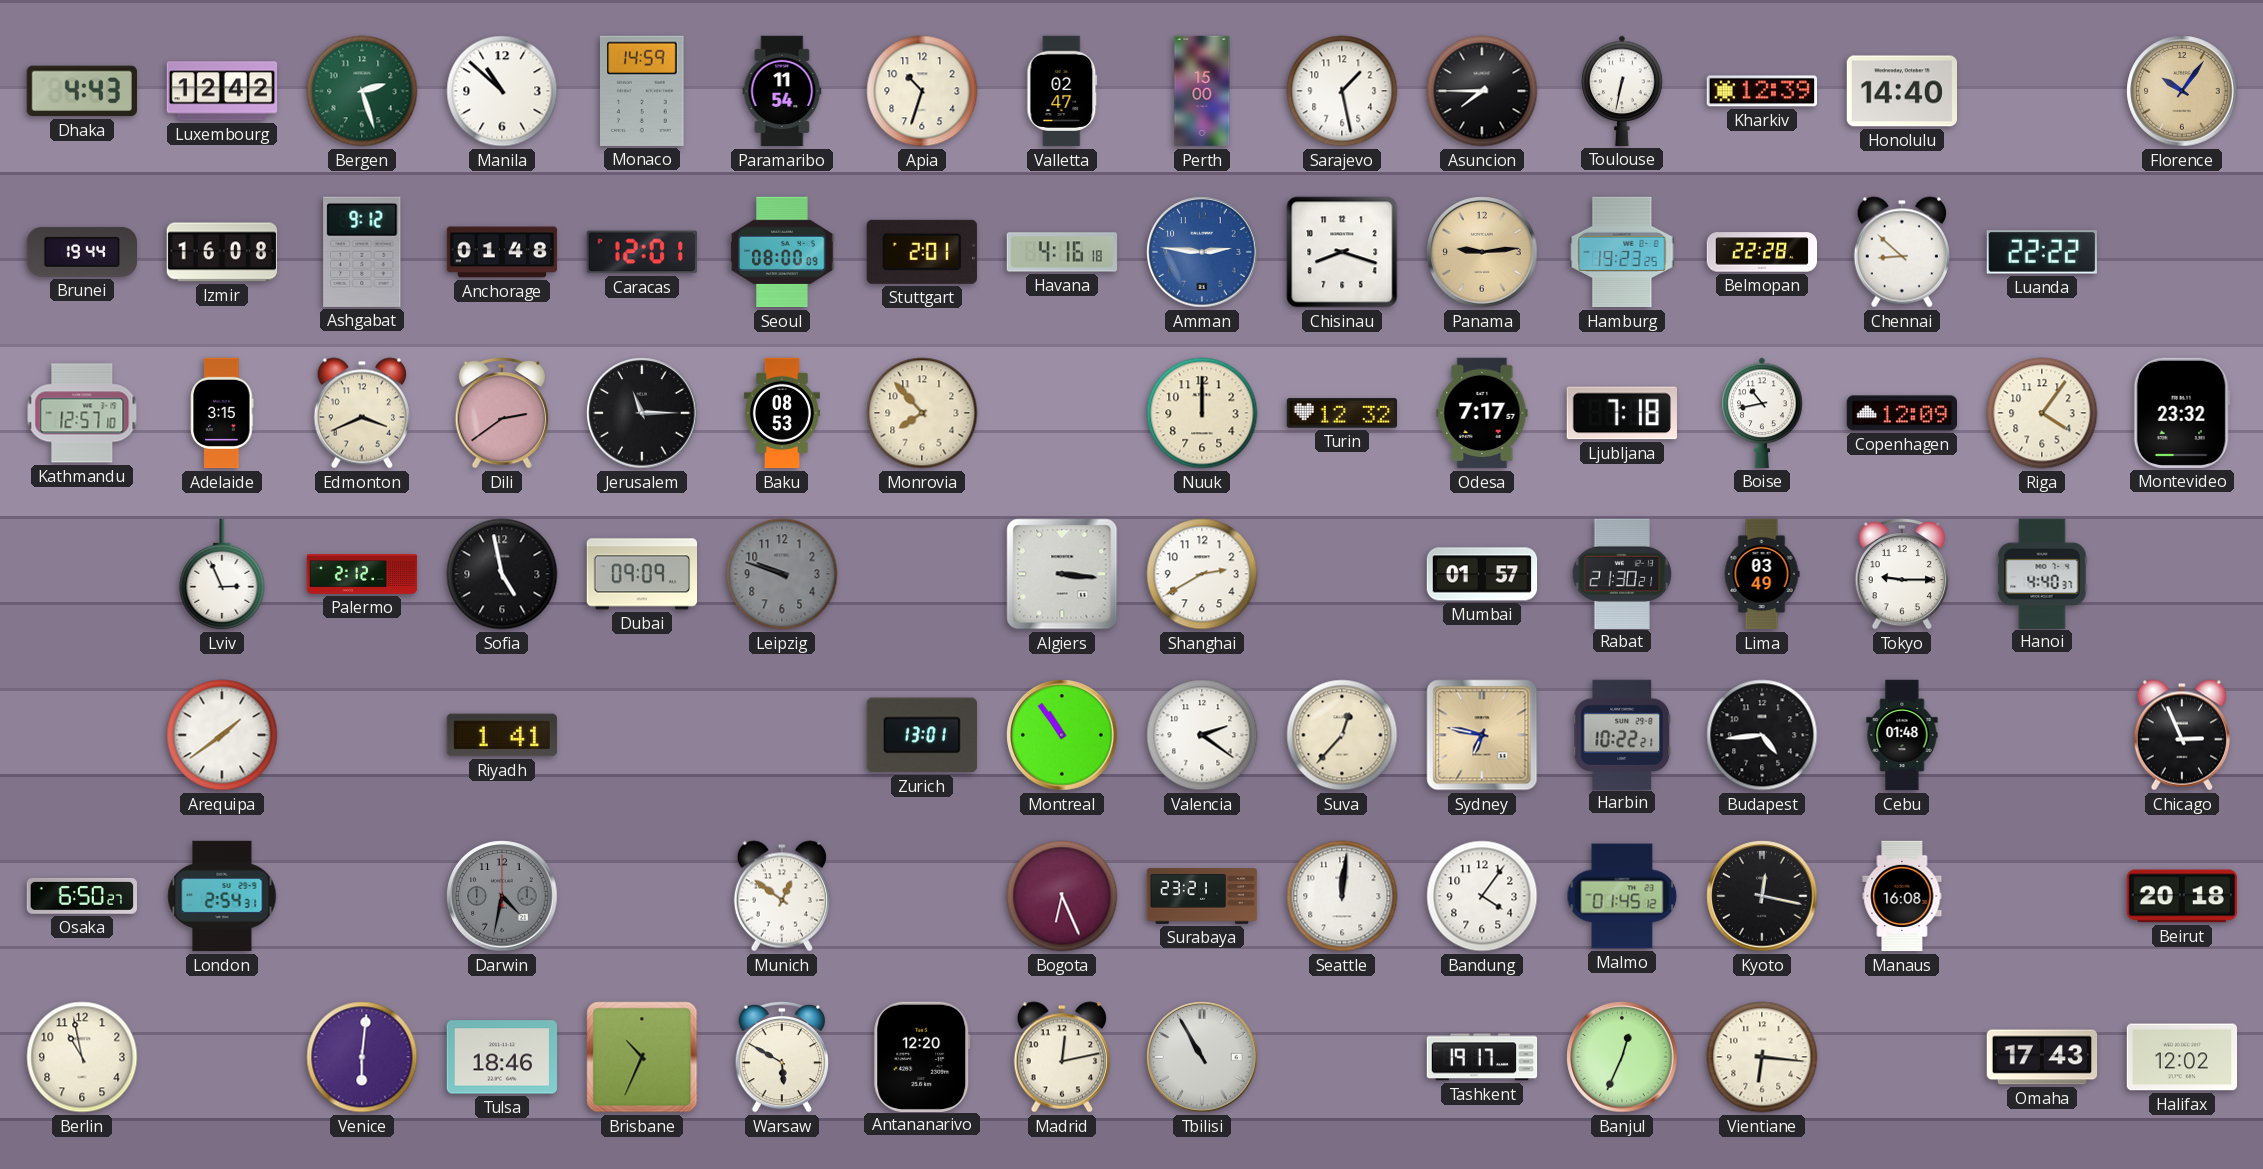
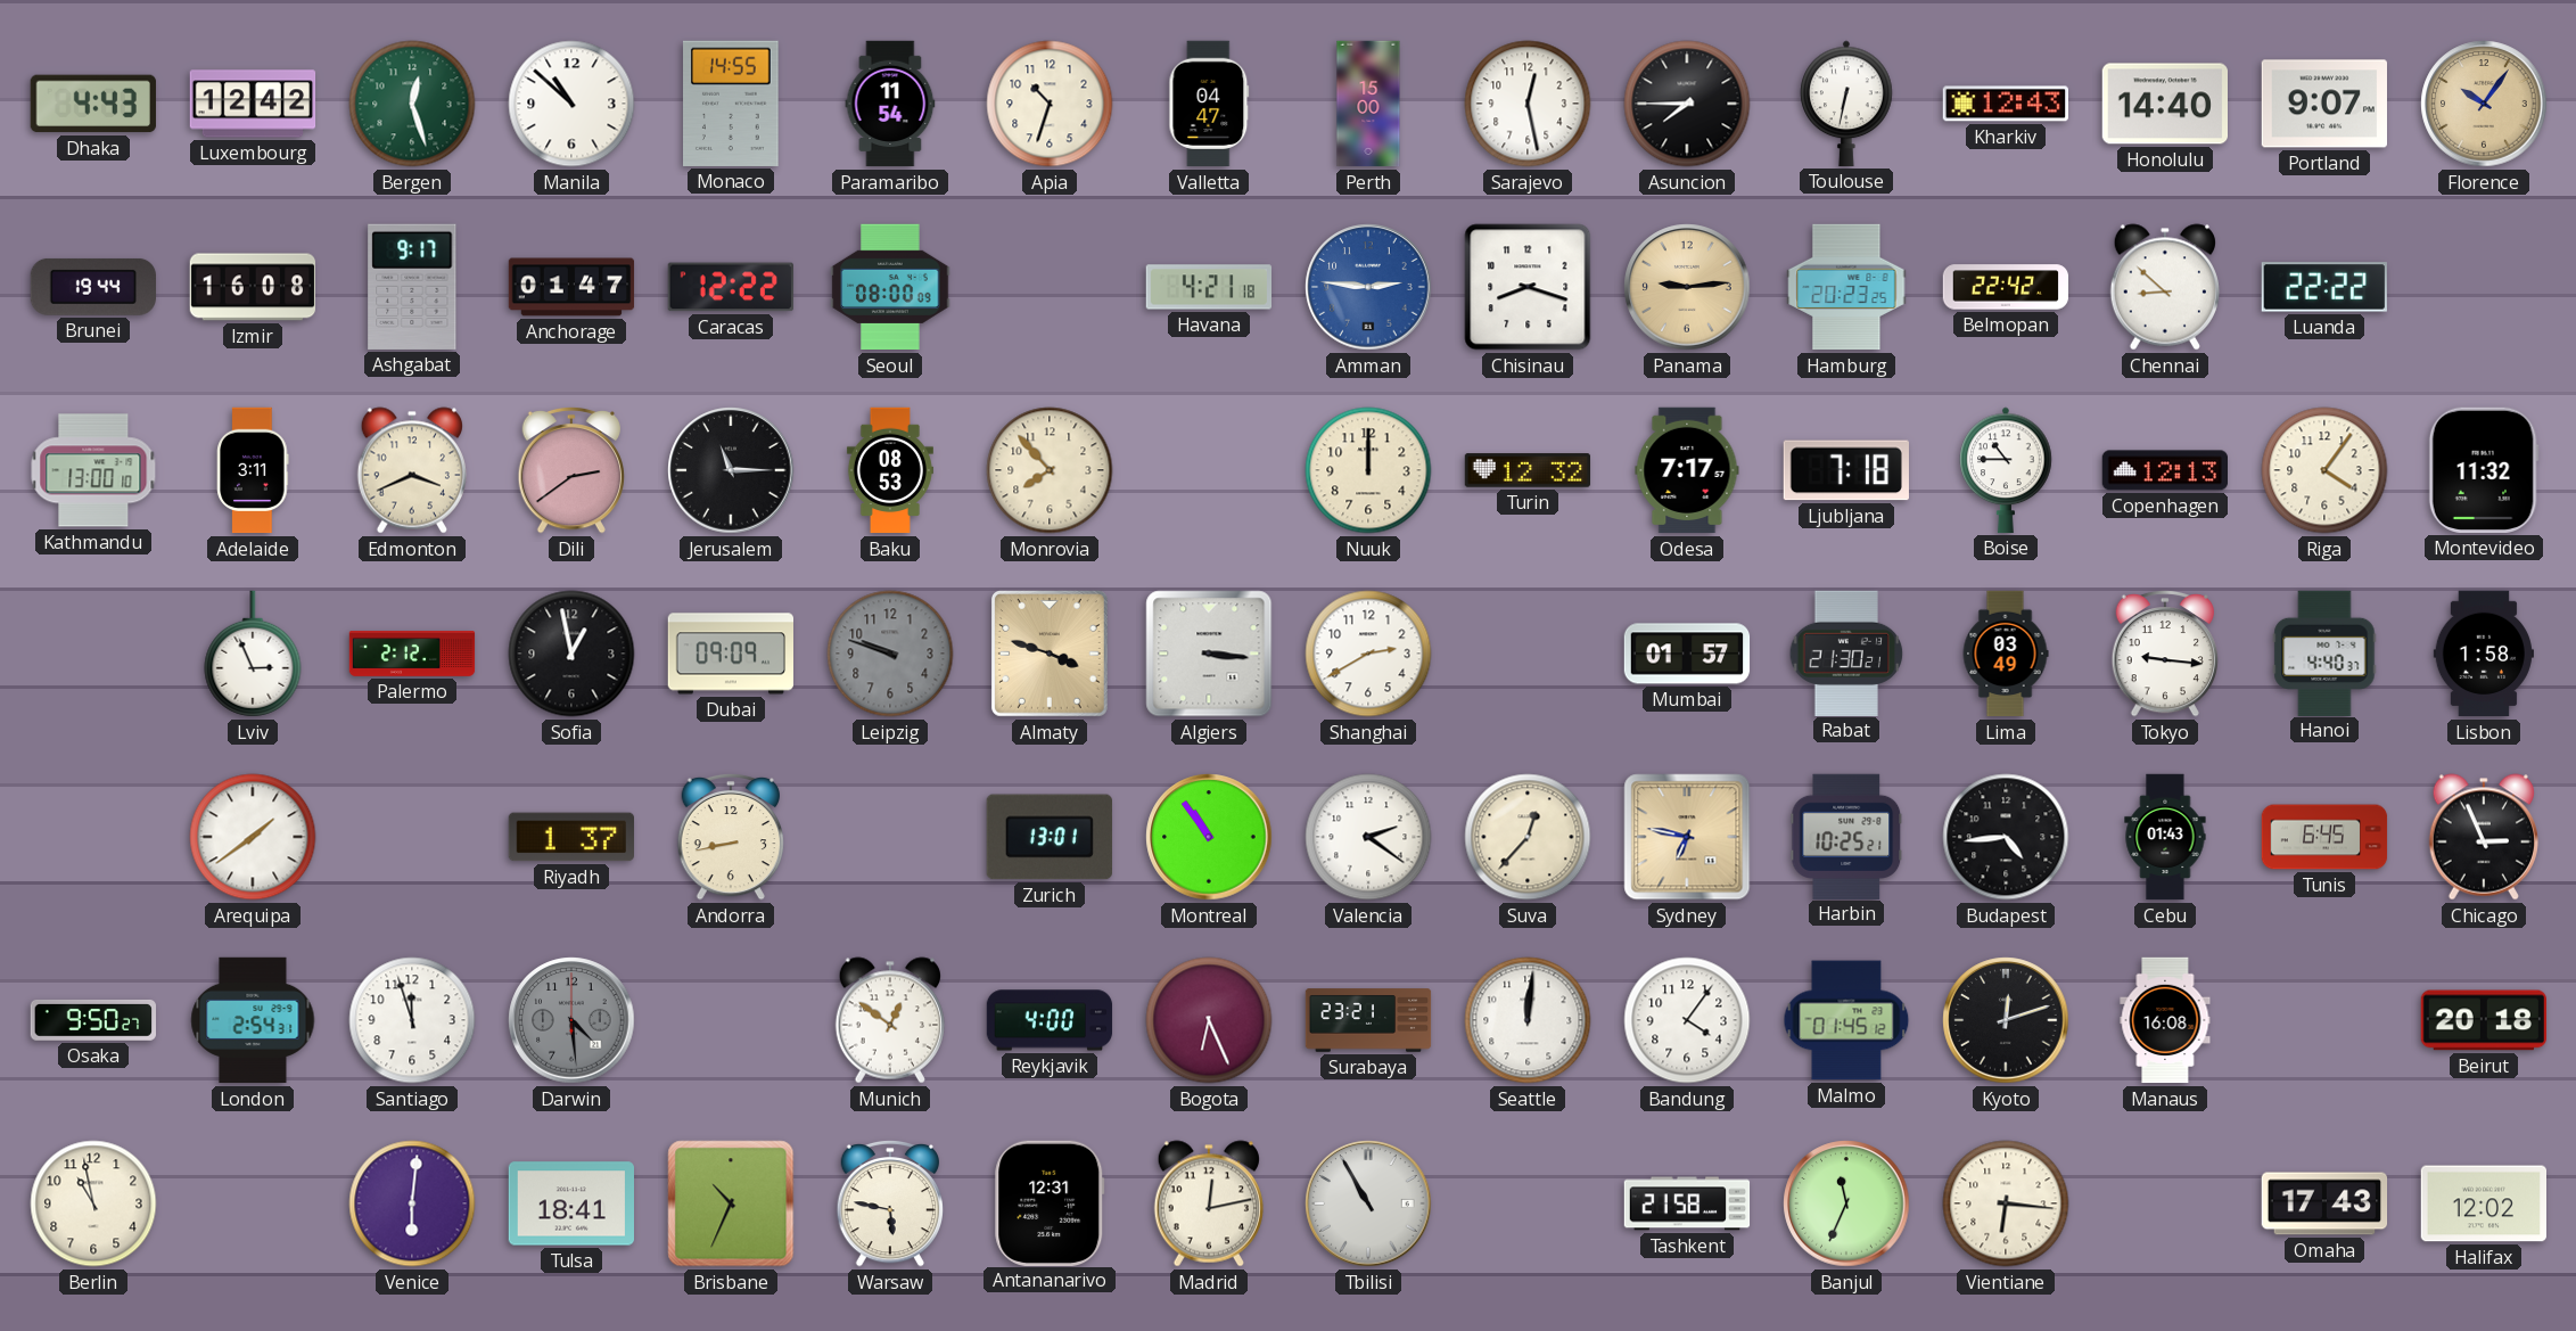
Bergen: 2:27 -> 12:27 (412, 104)
Monaco: 14:59 -> 14:55 (732, 104)
Valletta: 02:47 -> 04:47 (1209, 104)
Sarajevo: 1:28 -> 12:28 (1528, 104)
Kharkiv: 12:39 -> 12:43 (2005, 104)
Portland: none -> 9:07 (2323, 104)
Ashgabat: 9:12 -> 9:17 (412, 287)
Anchorage: 01:48 -> 01:47 (571, 287)
Caracas: 12:01 -> 12:22 (731, 287)
Stuttgart: 2:01 -> none (922, 252)
Havana: 4:16 -> 4:21 (1209, 287)
Hamburg: 19:23 -> 20:23 (1846, 287)
Belmopan: 22:28 -> 22:42 (2006, 287)
Kathmandu: 12:57 -> 13:00 (93, 470)
Adelaide: 3:15 -> 3:11 (253, 470)
Boise: 10:43 -> 10:45 (2006, 470)
Copenhagen: 12:09 -> 12:13 (2164, 470)
Montevideo: 23:32 -> 11:32 (2484, 470)
Sofia: 4:58 -> 12:58 (571, 654)
Almaty: none -> 3:48 (1050, 654)
Tokyo: 9:15 -> 9:16 (2164, 654)
Lisbon: none -> 1:58 (2484, 654)
Riyadh: 1:41 -> 1:37 (570, 837)
Andorra: none -> 8:43 (730, 837)
Harbin: 10:22 -> 10:25 (1846, 836)
Cebu: 01:48 -> 01:43 (2165, 837)
Tunis: none -> 6:45 (2324, 837)
Osaka: 6:50 -> 9:50 (92, 1020)
Santiago: none -> 11:57 (412, 1020)
Darwin: 4:32 -> 4:29 (571, 1020)
Reykjavik: none -> 4:00 (1050, 1020)
Kyoto: 12:17 -> 12:12 (2006, 1020)
Tulsa: 18:46 -> 18:41 (570, 1203)
Warsaw: 5:50 -> 5:47 (889, 1203)
Antananarivo: 12:20 -> 12:31 (1050, 1202)
Tashkent: 19:17 -> 21:58 (1687, 1203)
Banjul: 12:34 -> 11:34 (1846, 1203)
